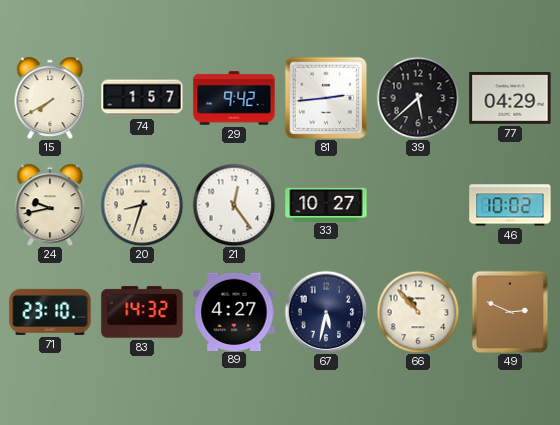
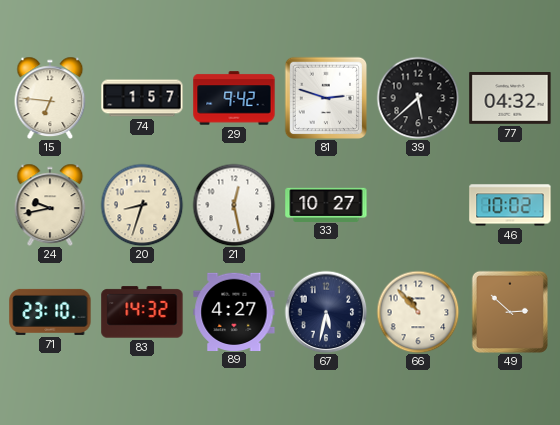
15: 7:40 -> 6:46 (50, 98)
81: 2:44 -> 2:48 (325, 97)
77: 04:29 -> 04:32 (510, 99)
21: 12:24 -> 12:28 (234, 205)
49: 2:49 -> 2:52 (510, 311)
